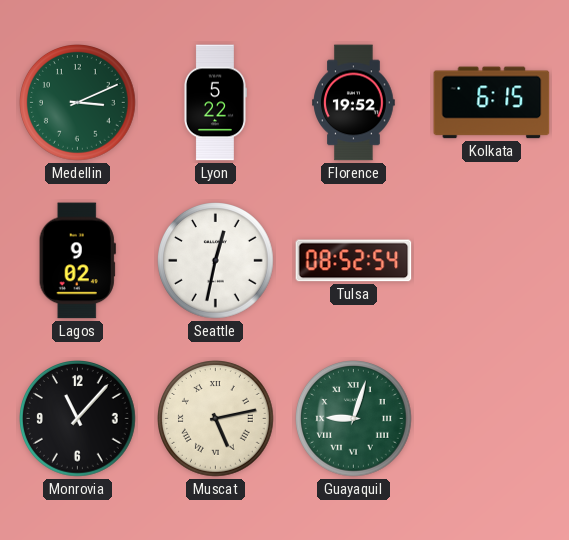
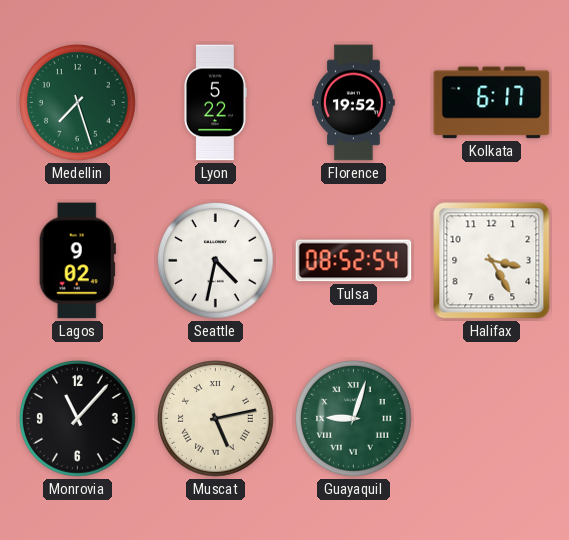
Medellin: 3:11 -> 7:27 (78, 103)
Kolkata: 6:15 -> 6:17 (492, 103)
Seattle: 12:32 -> 4:32 (216, 261)
Halifax: none -> 3:25 (492, 261)
